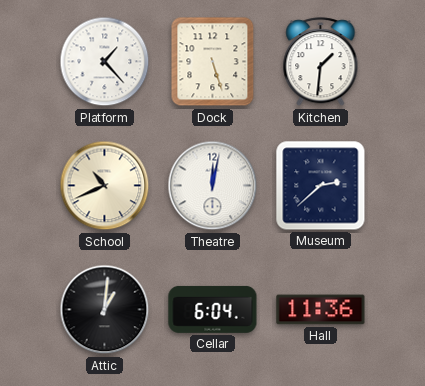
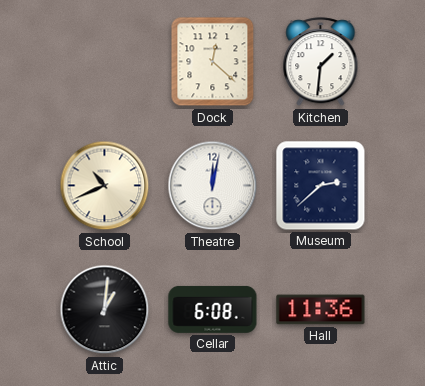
Platform: 1:23 -> none (105, 62)
Dock: 5:27 -> 12:22 (213, 62)
Cellar: 6:04 -> 6:08 (213, 309)
